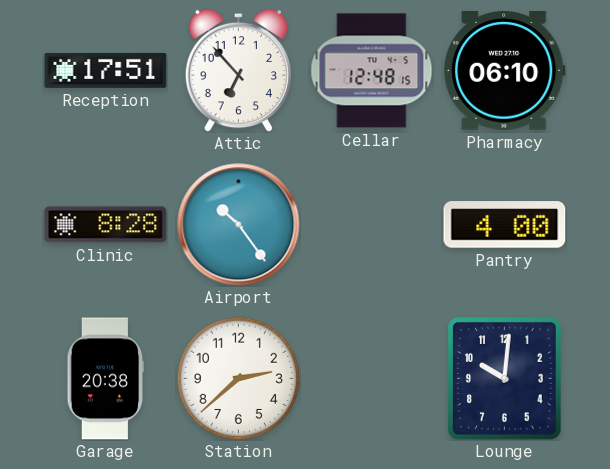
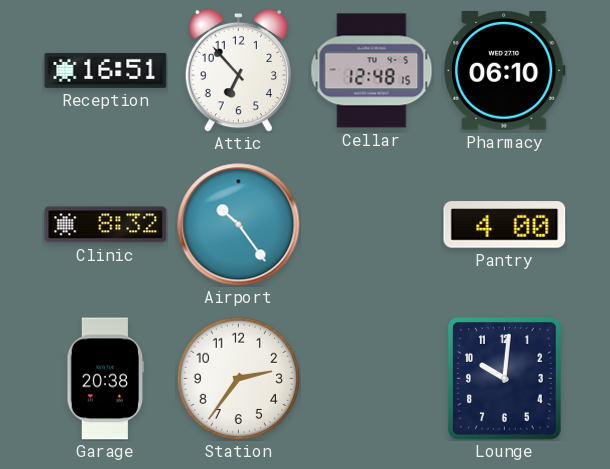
Reception: 17:51 -> 16:51 (106, 70)
Clinic: 8:28 -> 8:32 (106, 225)
Station: 2:38 -> 2:36 (238, 378)
